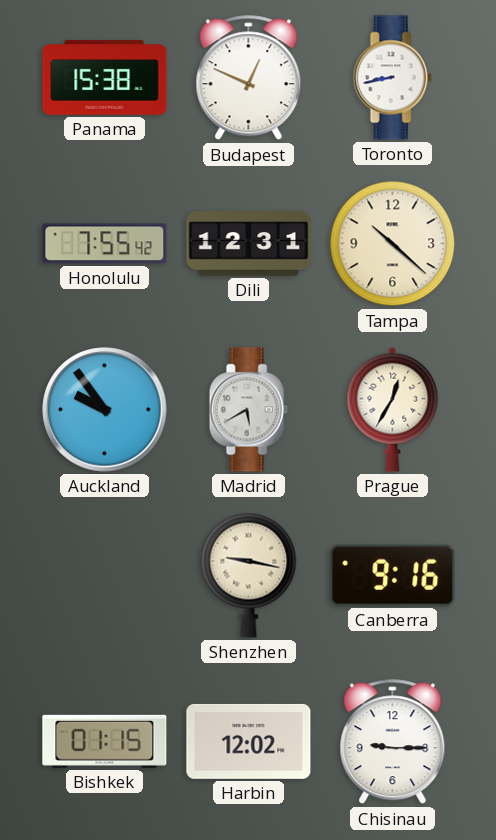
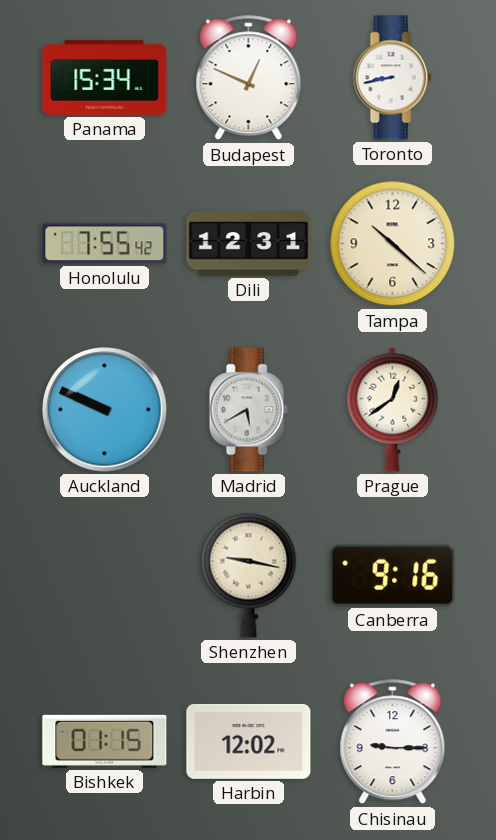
Panama: 15:38 -> 15:34 (105, 78)
Auckland: 9:54 -> 9:49 (105, 410)
Prague: 12:35 -> 12:39 (393, 409)
